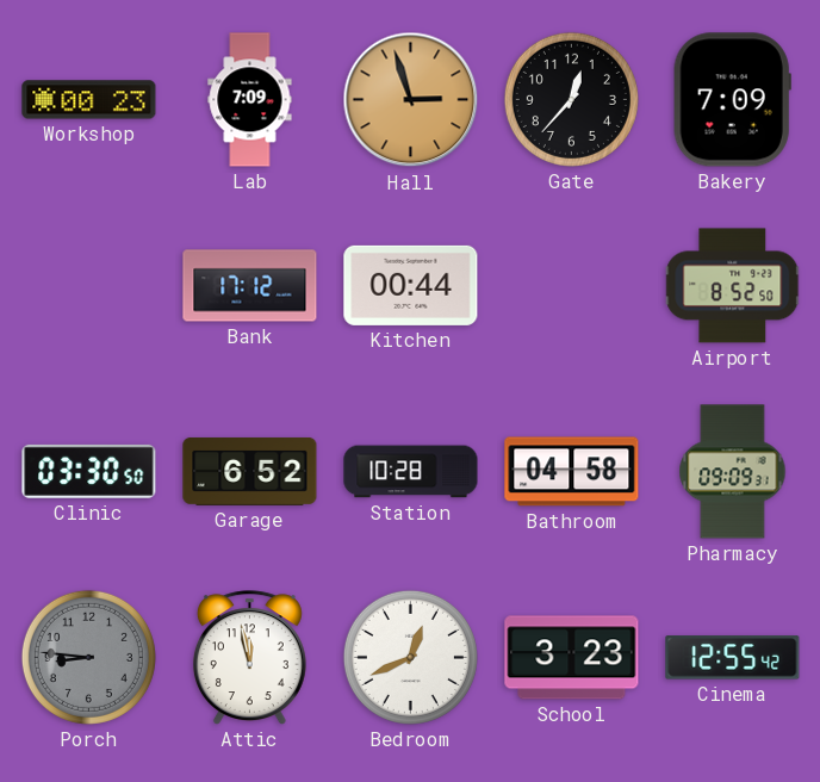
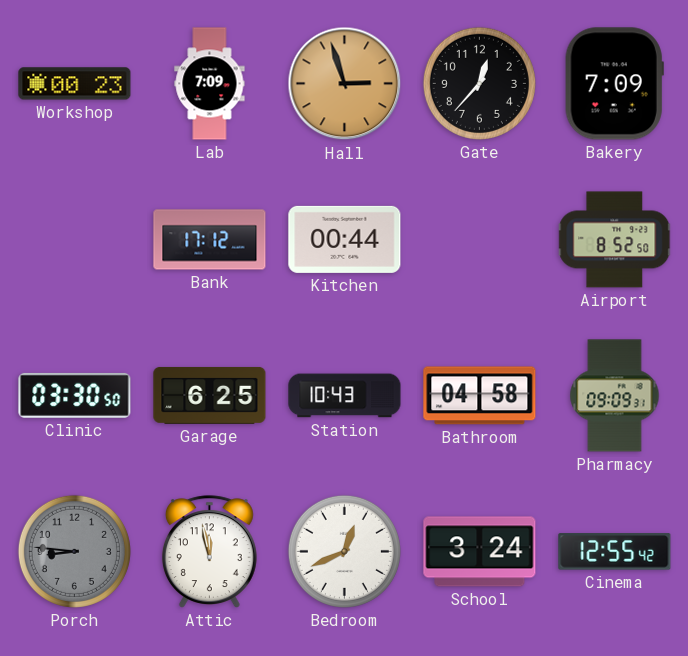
Garage: 6:52 -> 6:25 (210, 395)
Station: 10:28 -> 10:43 (345, 396)
School: 3:23 -> 3:24 (480, 552)
